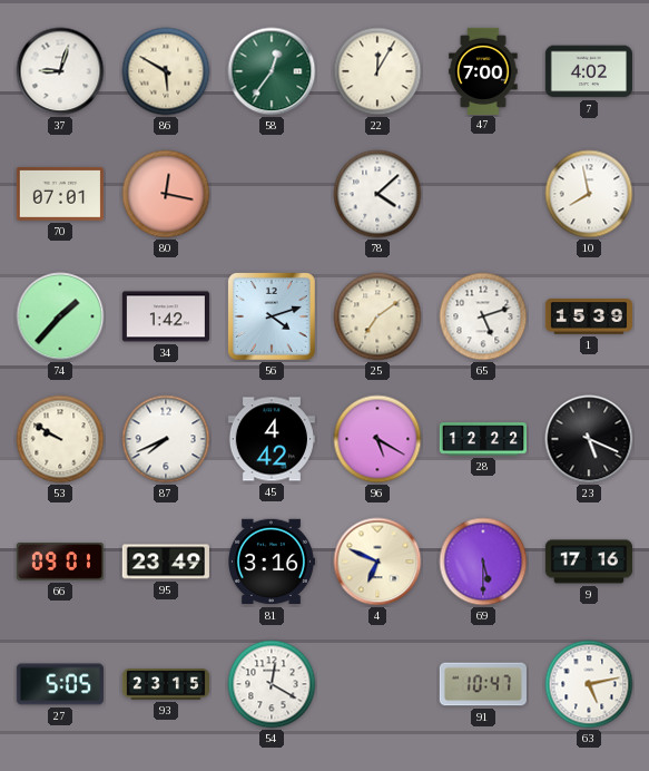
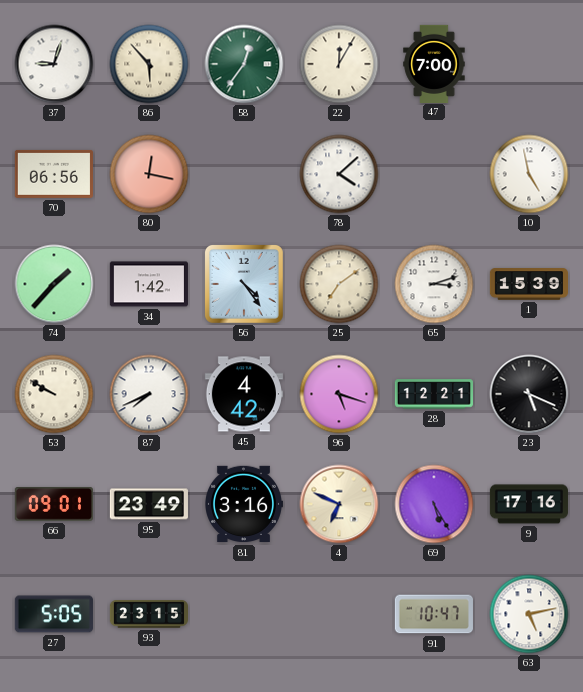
86: 5:50 -> 5:53 (149, 64)
7: 4:02 -> none (589, 71)
70: 07:01 -> 06:56 (54, 174)
10: 7:58 -> 4:58 (529, 174)
56: 4:12 -> 4:24 (244, 284)
65: 5:12 -> 3:12 (434, 284)
96: 5:20 -> 5:18 (339, 394)
28: 12:22 -> 12:21 (433, 394)
69: 5:30 -> 5:25 (434, 504)
54: 12:20 -> none (272, 684)
